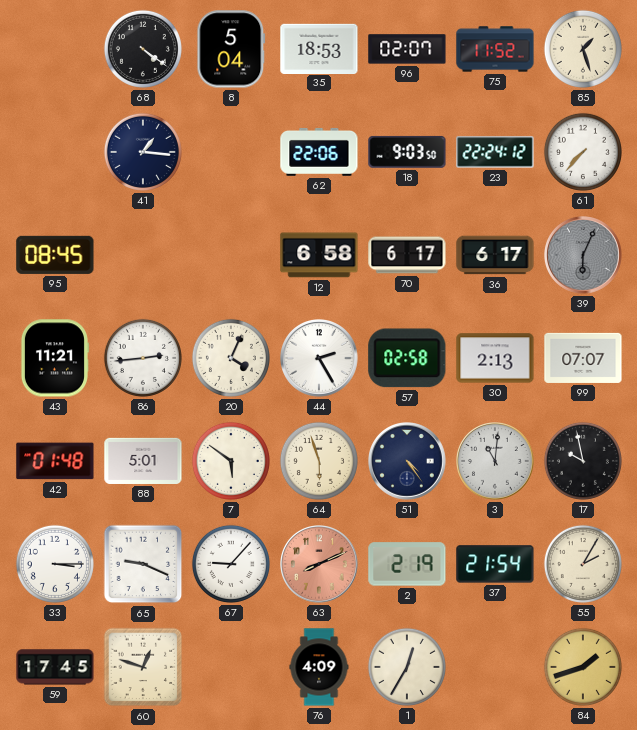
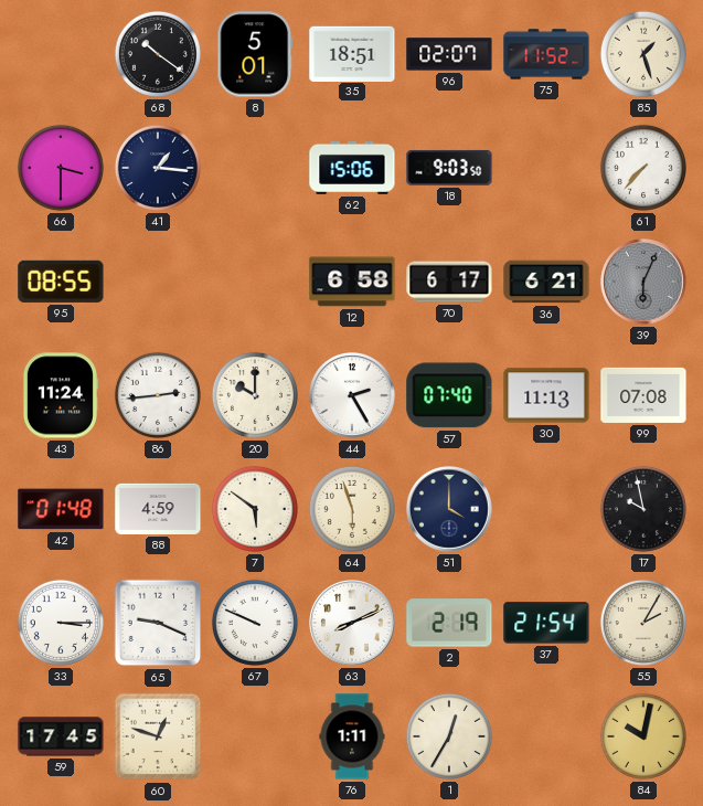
68: 4:21 -> 10:21 (158, 54)
8: 5:04 -> 5:01 (255, 54)
35: 18:53 -> 18:51 (352, 53)
66: none -> 3:30 (61, 168)
62: 22:06 -> 15:06 (352, 168)
23: 22:24 -> none (495, 152)
95: 08:45 -> 08:55 (61, 282)
36: 6:17 -> 6:21 (546, 282)
43: 11:21 -> 11:24 (60, 395)
20: 4:04 -> 10:00 (255, 395)
57: 02:58 -> 07:40 (449, 395)
30: 2:13 -> 11:13 (546, 395)
99: 07:07 -> 07:08 (643, 395)
88: 5:01 -> 4:59 (158, 509)
51: 4:24 -> 4:00 (450, 510)
3: 11:01 -> none (496, 462)
67: 9:07 -> 9:49 (255, 623)
63 dial: salmon -> white (353, 624)
76: 4:09 -> 1:11 (352, 736)
84: 1:42 -> 10:02 (643, 736)
